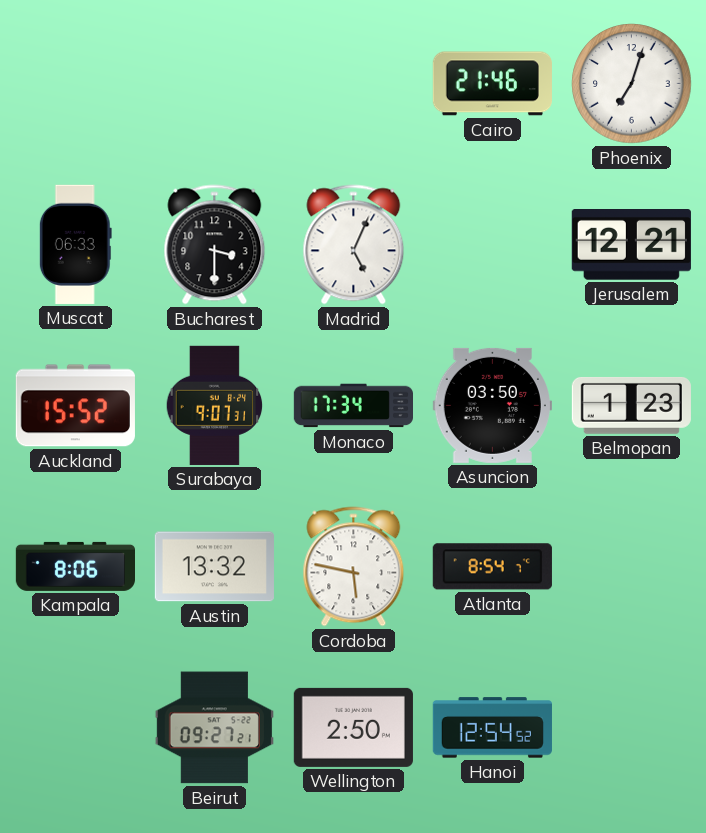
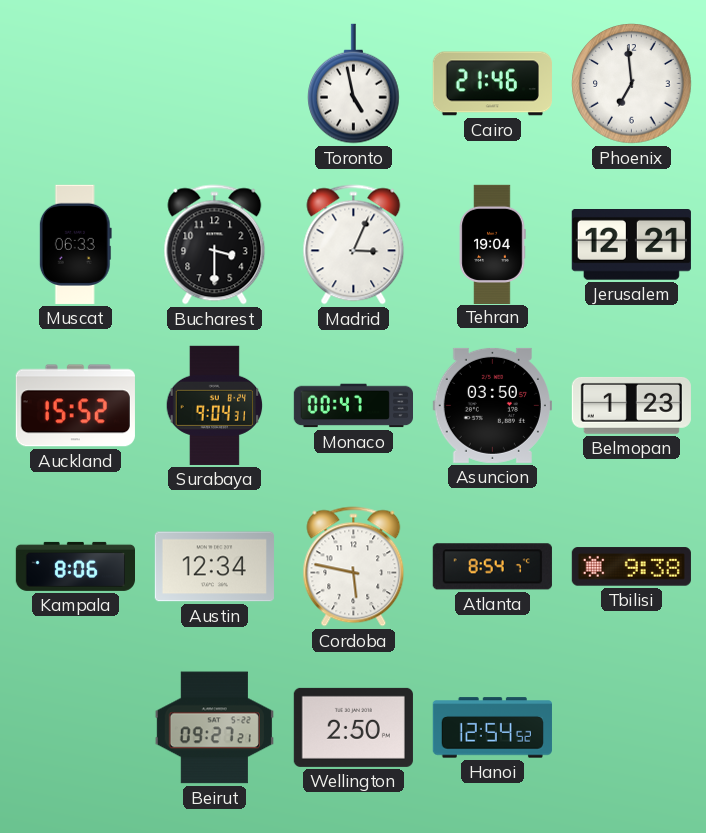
Toronto: none -> 4:58 (354, 84)
Phoenix: 7:03 -> 6:59 (632, 84)
Madrid: 5:04 -> 3:04 (354, 245)
Tehran: none -> 19:04 (492, 244)
Surabaya: 9:07 -> 9:04 (215, 405)
Monaco: 17:34 -> 00:47 (353, 406)
Austin: 13:32 -> 12:34 (214, 567)
Tbilisi: none -> 9:38 (631, 567)
